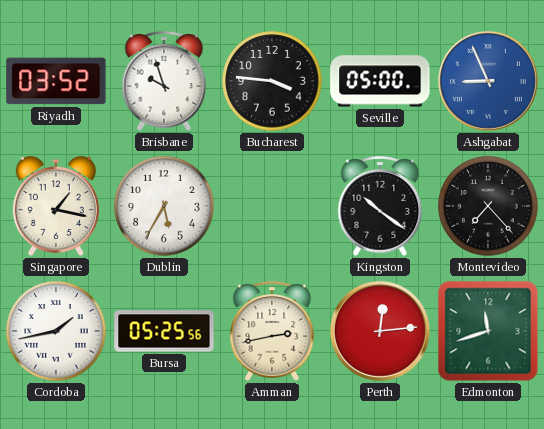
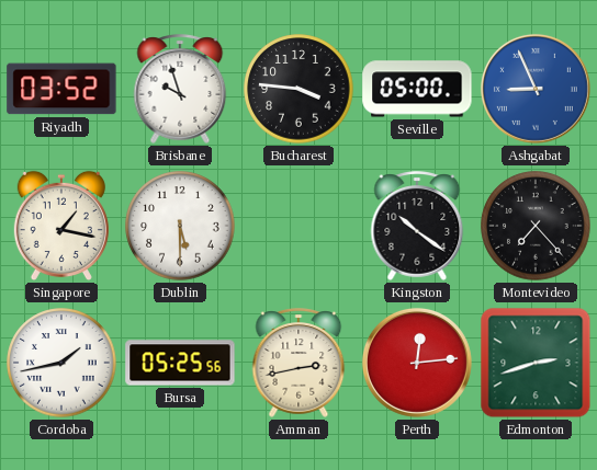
Dublin: 5:35 -> 5:30 (180, 226)
Edmonton: 11:42 -> 2:42 (536, 363)
